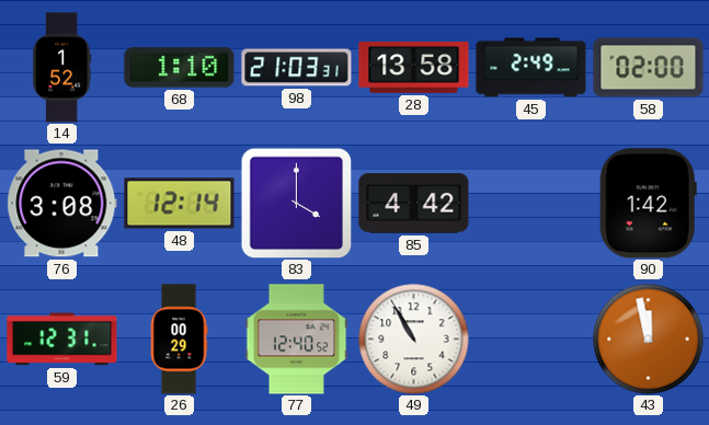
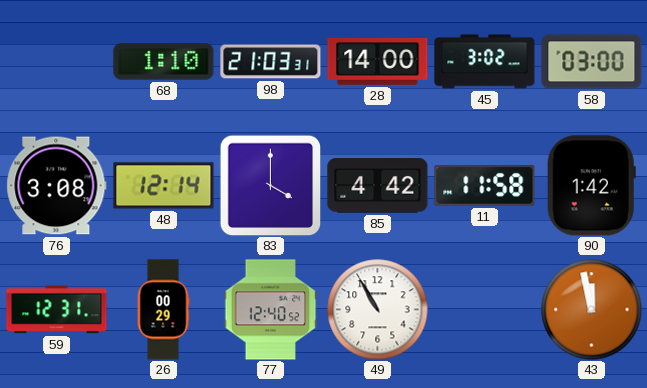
14: 1:52 -> none (62, 68)
28: 13:58 -> 14:00 (378, 62)
45: 2:49 -> 3:02 (485, 62)
58: 02:00 -> 03:00 (592, 62)
11: none -> 11:58 (485, 186)
